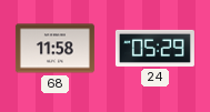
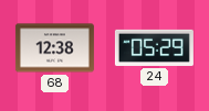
68: 11:58 -> 12:38 (54, 48)
